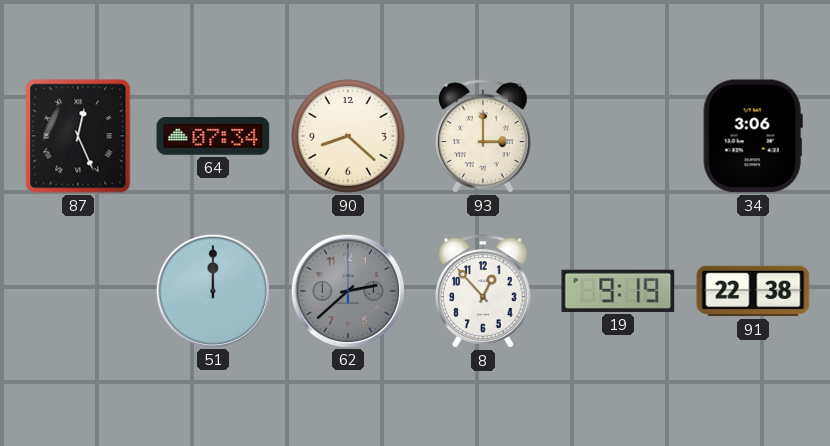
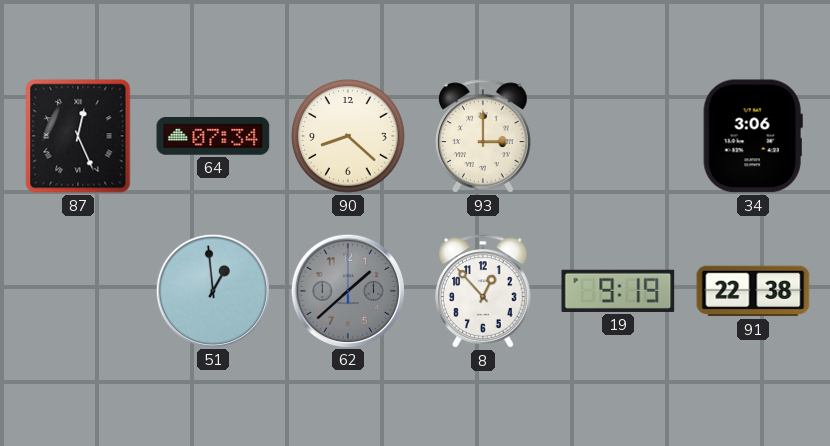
51: 12:00 -> 12:59 (212, 290)
62: 2:38 -> 1:38 (347, 290)
